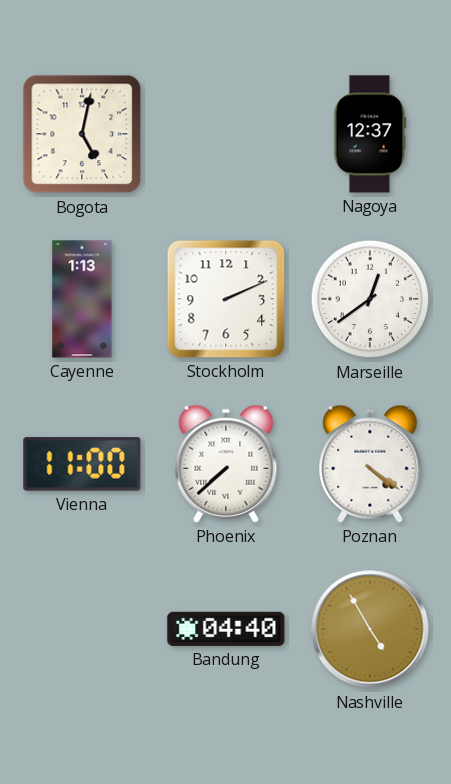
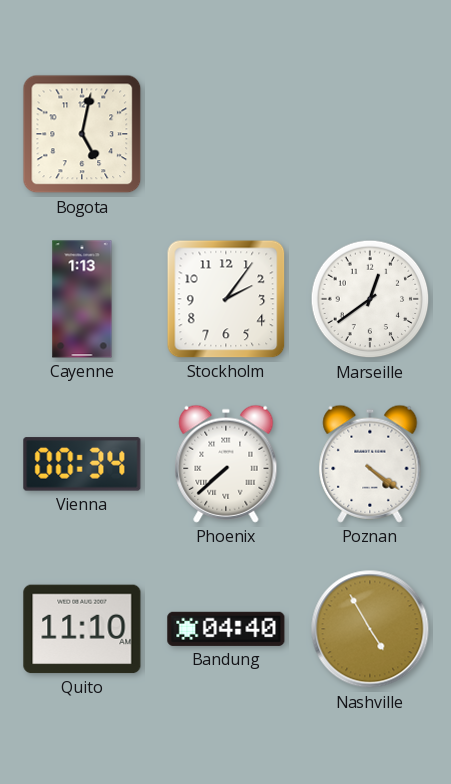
Nagoya: 12:37 -> none (370, 134)
Stockholm: 2:11 -> 2:06 (226, 299)
Vienna: 11:00 -> 00:34 (82, 464)
Quito: none -> 11:10 (82, 629)
